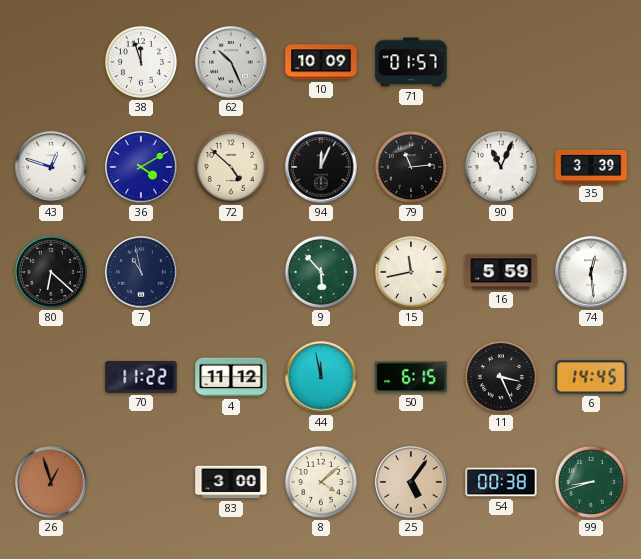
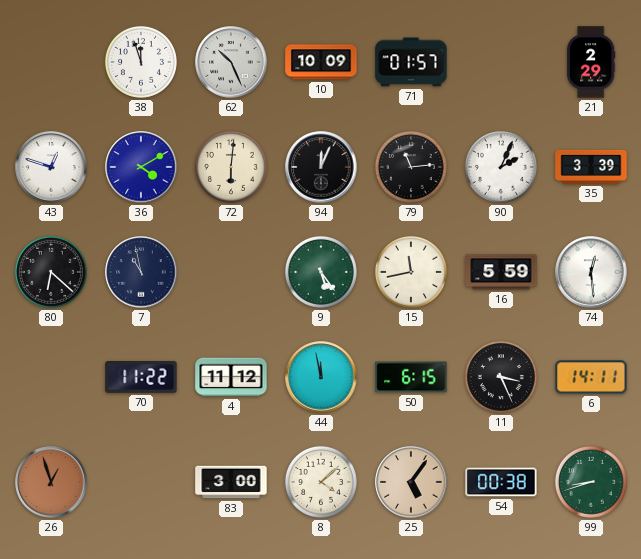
21: none -> 2:29 (592, 62)
72: 4:52 -> 6:01 (231, 167)
90: 11:04 -> 2:04 (501, 167)
9: 5:53 -> 5:24 (321, 272)
6: 14:45 -> 14:11 (591, 377)
